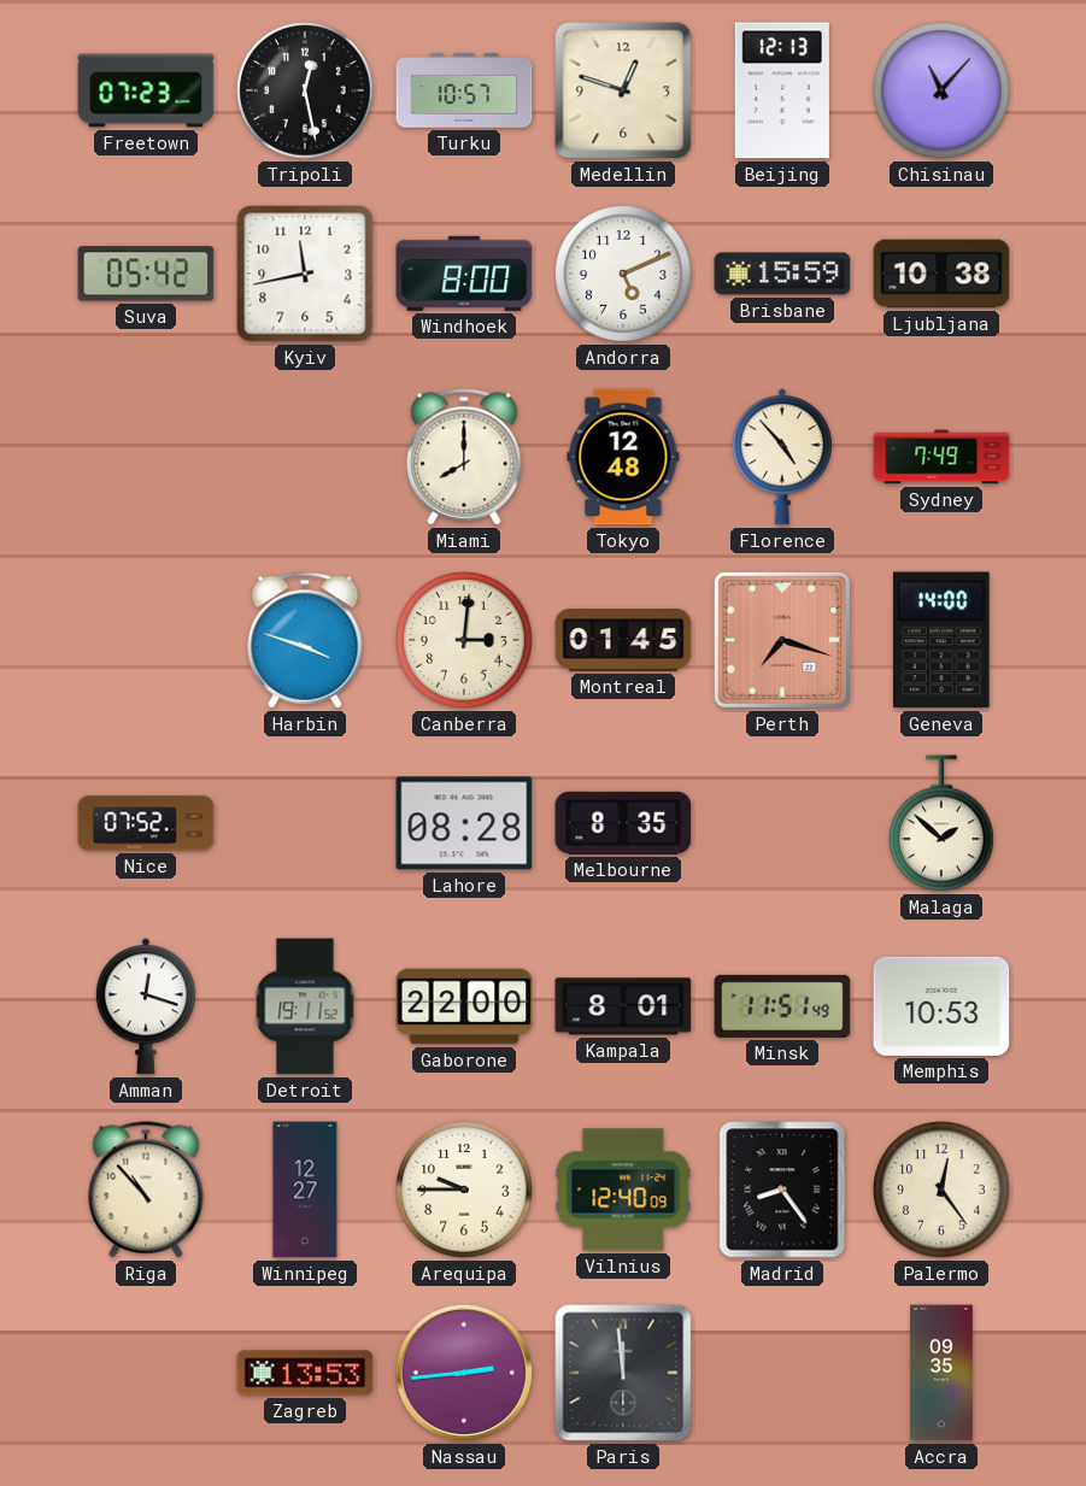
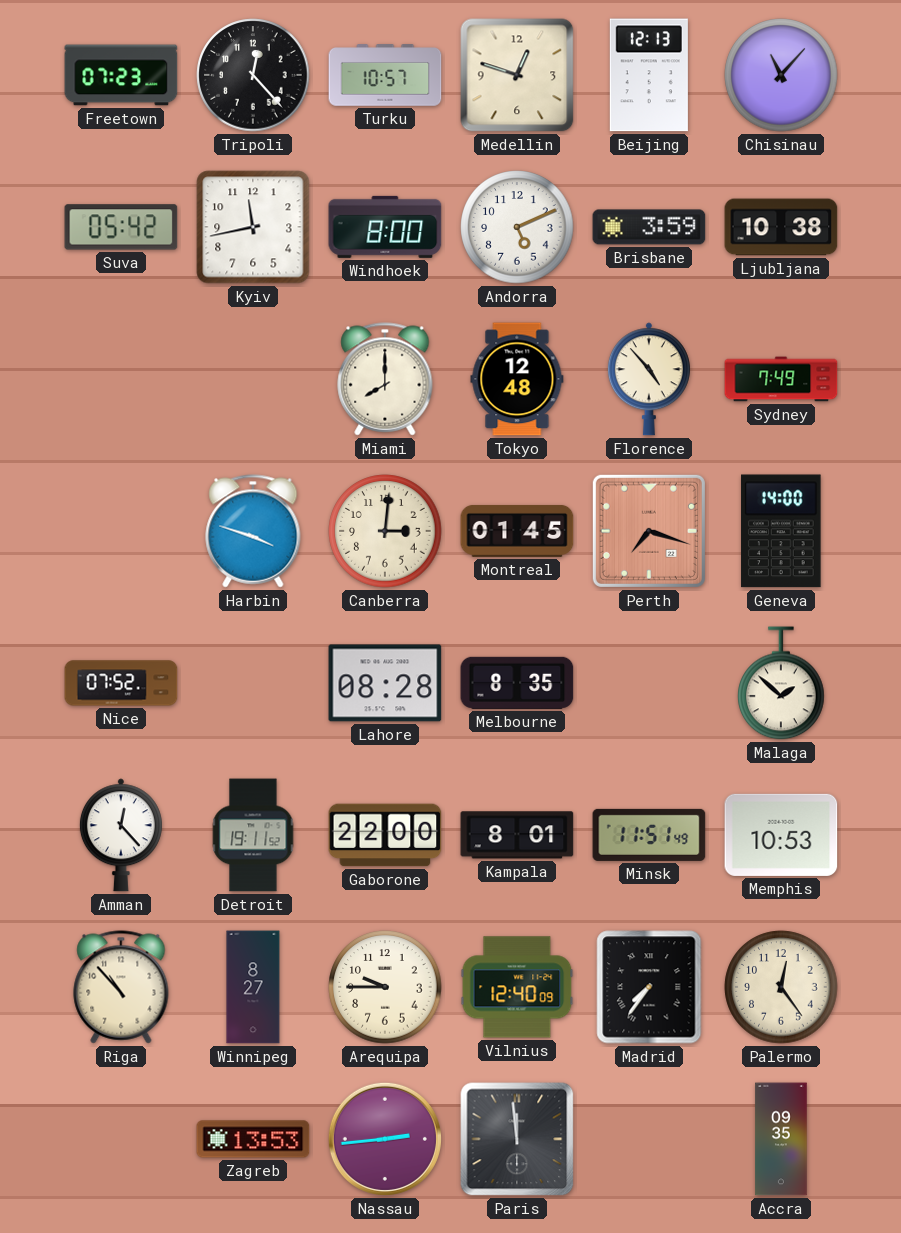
Tripoli: 12:28 -> 12:23 (253, 75)
Brisbane: 15:59 -> 3:59 (649, 227)
Amman: 12:18 -> 12:23 (121, 835)
Winnipeg: 12:27 -> 8:27 (253, 987)
Madrid: 8:24 -> 7:36 (649, 987)
